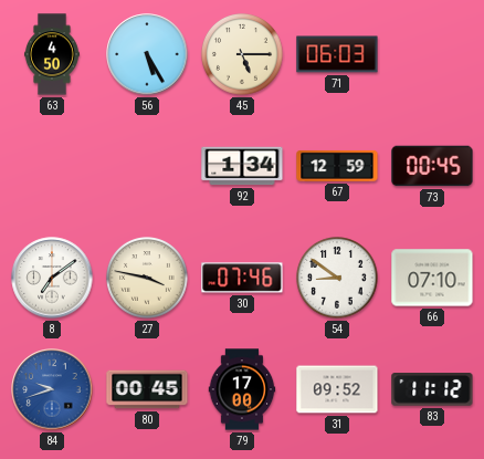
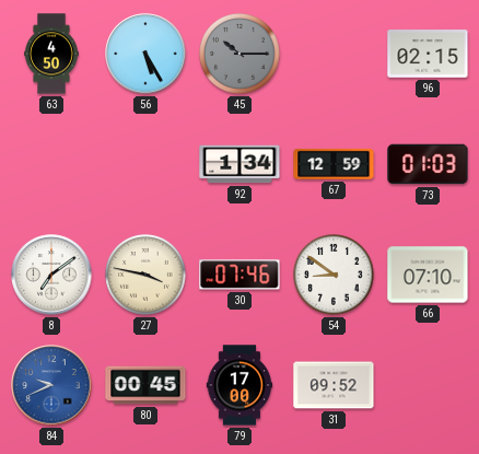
45: 5:15 -> 10:15 (241, 55)
45 dial: cream -> grey (241, 55)
71: 06:03 -> none (337, 54)
96: none -> 02:15 (428, 54)
73: 00:45 -> 01:03 (428, 164)
84: 9:42 -> 9:41 (51, 385)
83: 11:12 -> none (432, 390)
